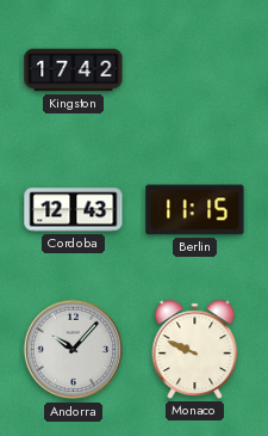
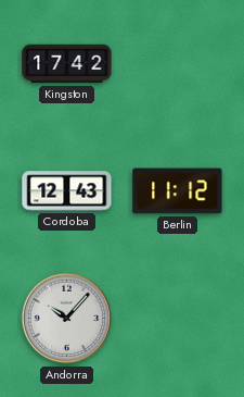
Berlin: 11:15 -> 11:12 (178, 191)
Monaco: 9:49 -> none (195, 350)
